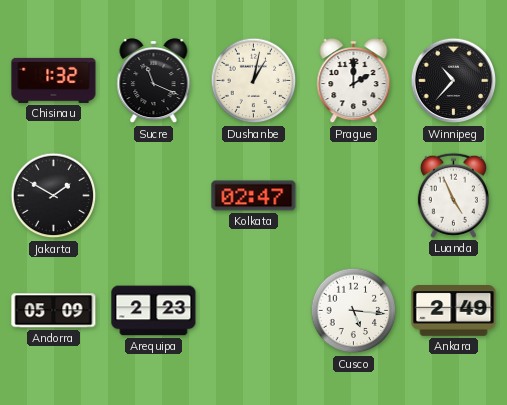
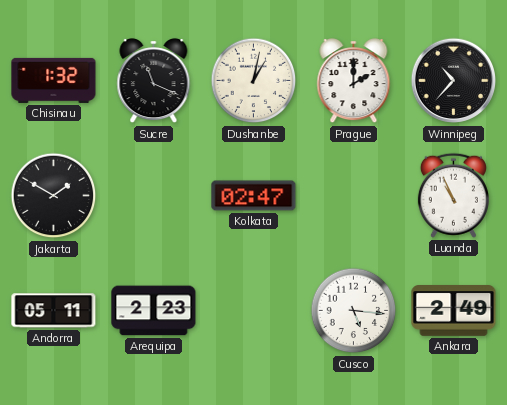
Luanda: 4:56 -> 10:56 (453, 195)
Andorra: 05:09 -> 05:11 (54, 311)
